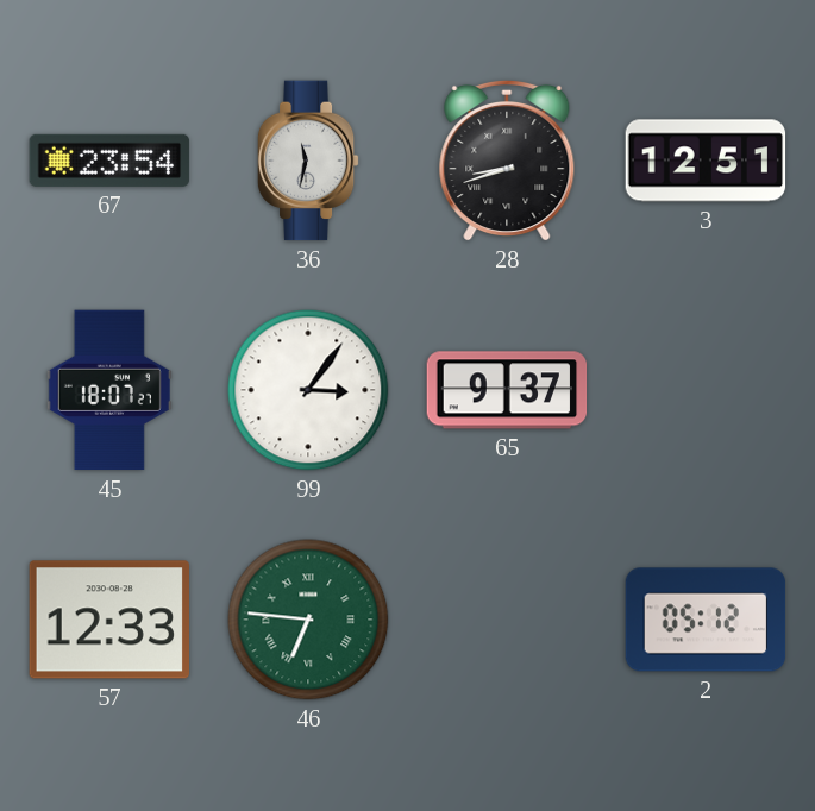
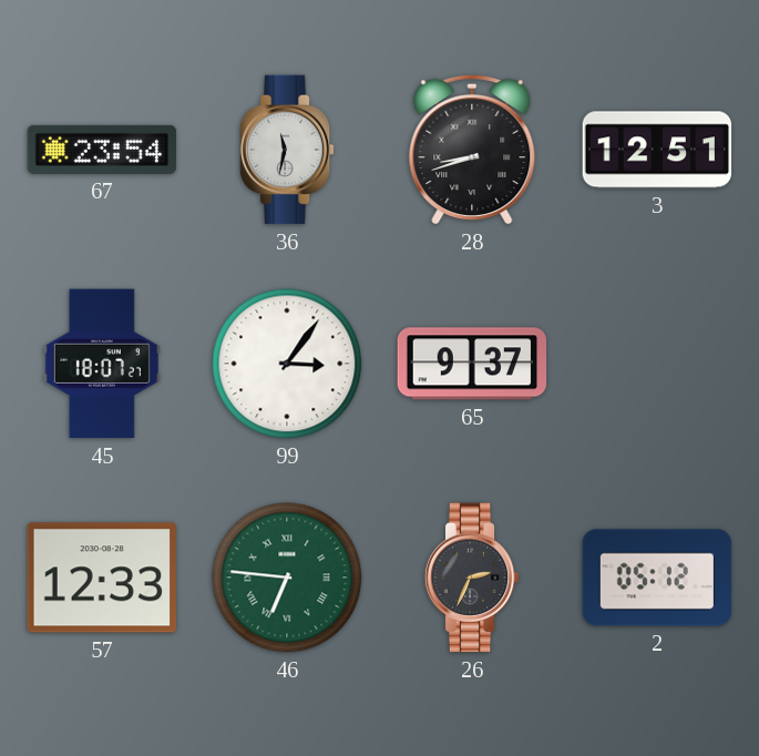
26: none -> 2:34 (472, 578)
